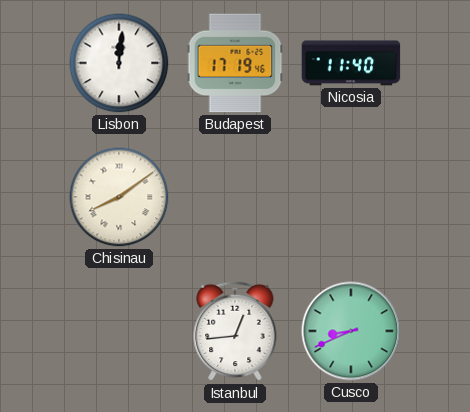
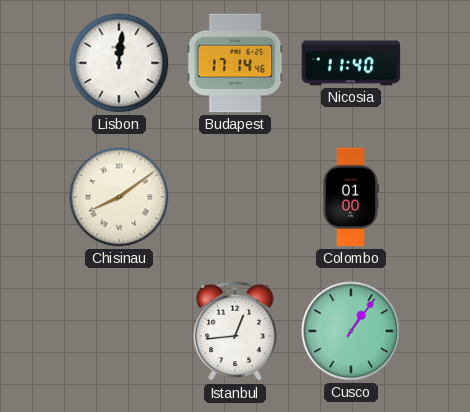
Budapest: 17:19 -> 17:14 (235, 63)
Colombo: none -> 01:00 (350, 197)
Cusco: 8:41 -> 1:06 (351, 331)
